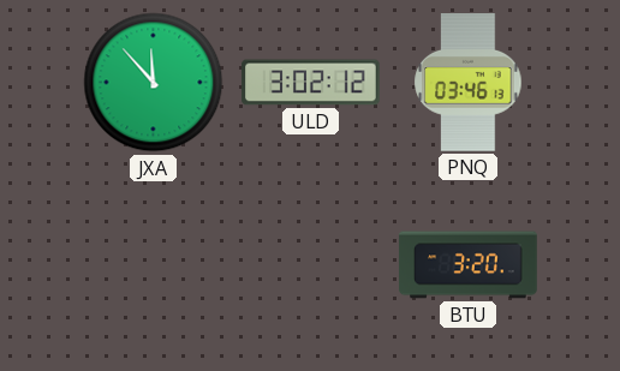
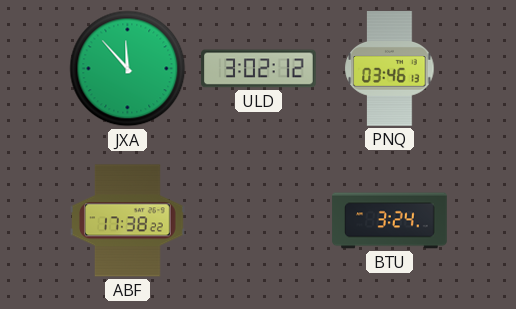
ABF: none -> 17:38 (128, 221)
BTU: 3:20 -> 3:24 (390, 221)
